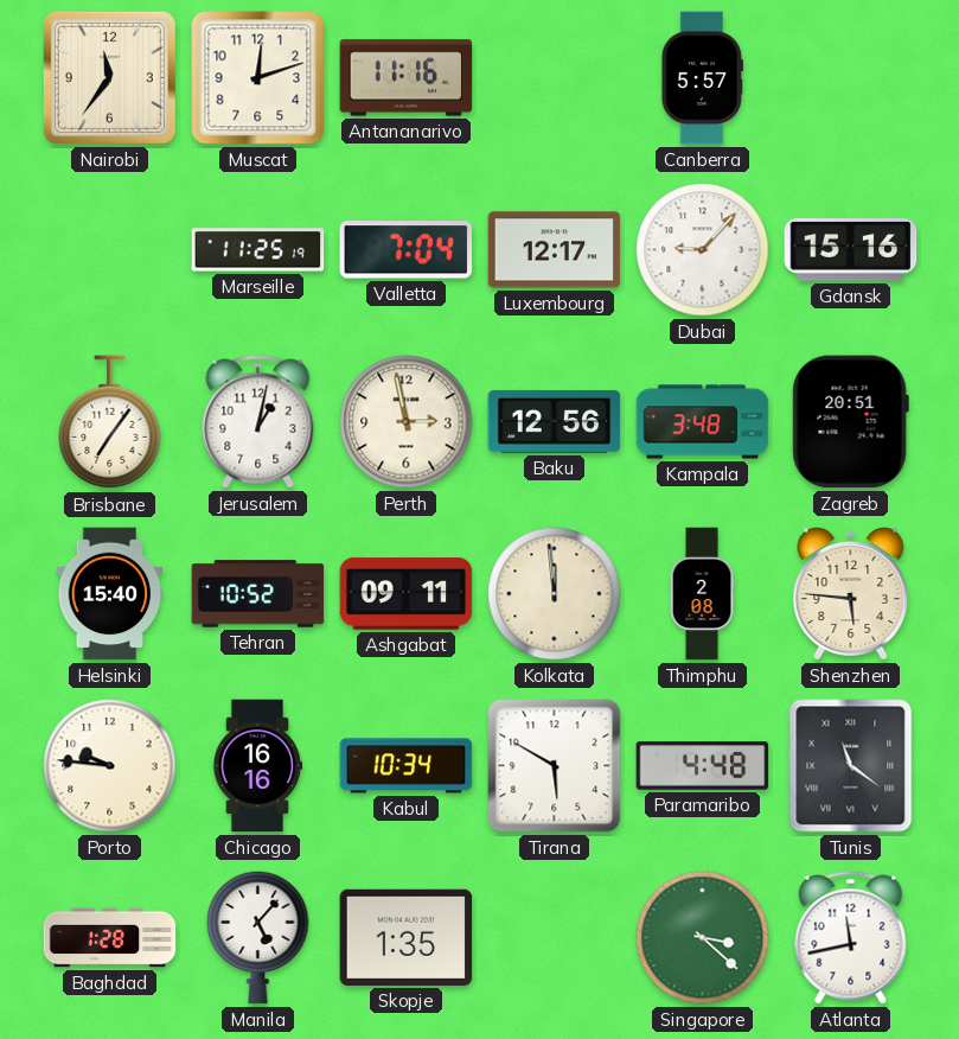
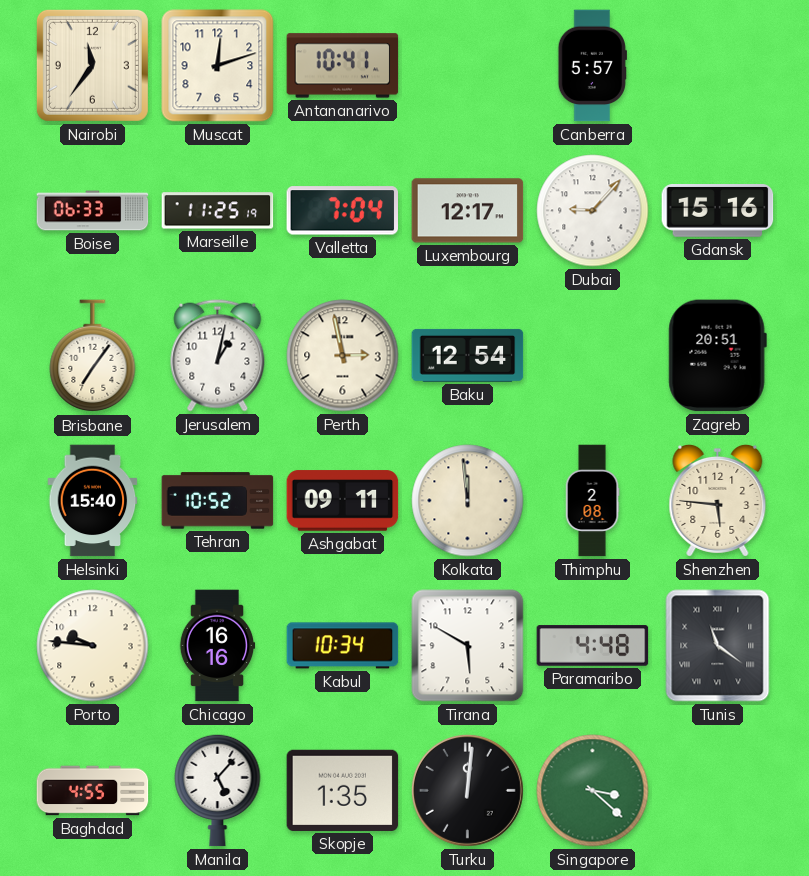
Antananarivo: 11:16 -> 10:41 (343, 66)
Boise: none -> 06:33 (93, 211)
Baku: 12:56 -> 12:54 (468, 355)
Kampala: 3:48 -> none (703, 422)
Baghdad: 1:28 -> 4:55 (93, 791)
Turku: none -> 12:01 (467, 790)
Atlanta: 11:43 -> none (851, 938)
